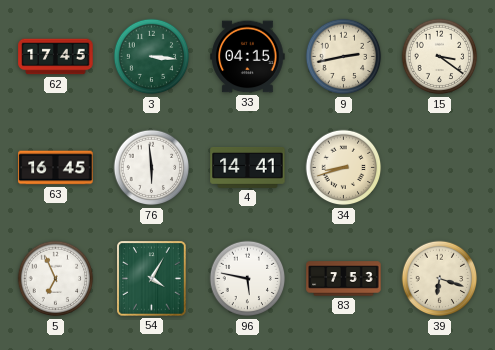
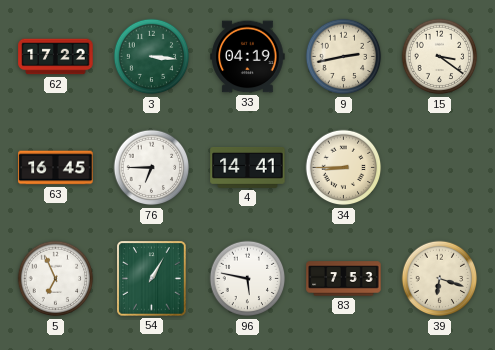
62: 17:45 -> 17:22 (56, 57)
33: 04:15 -> 04:19 (248, 57)
76: 5:59 -> 6:45 (152, 168)
34: 8:42 -> 8:45 (344, 168)
54: 4:05 -> 1:05 (152, 279)
